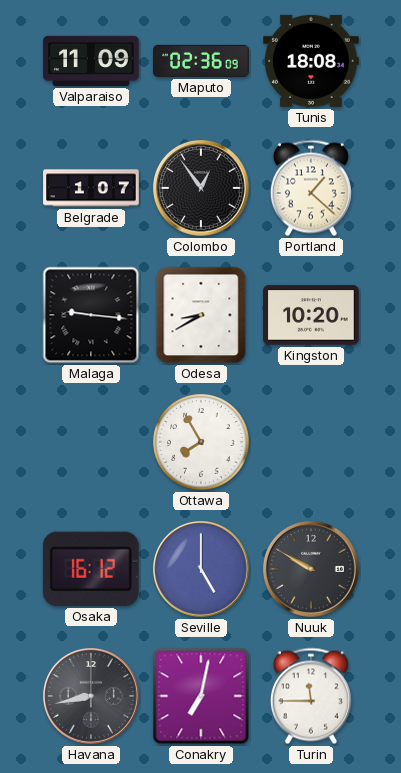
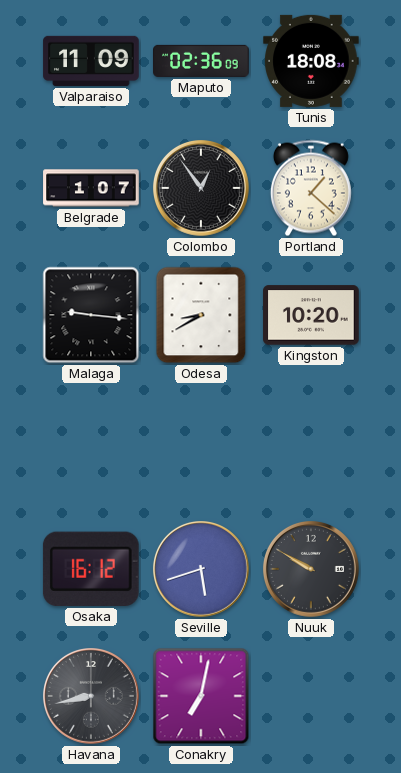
Ottawa: 7:55 -> none (201, 442)
Seville: 5:00 -> 5:42 (201, 570)
Turin: 11:45 -> none (311, 696)
